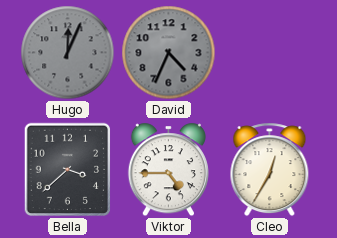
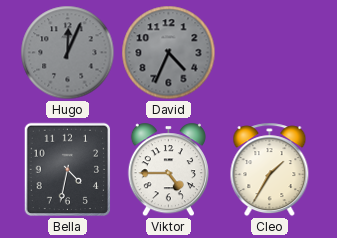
Bella: 3:38 -> 4:32 (68, 170)
Cleo: 12:35 -> 1:35 (270, 170)
